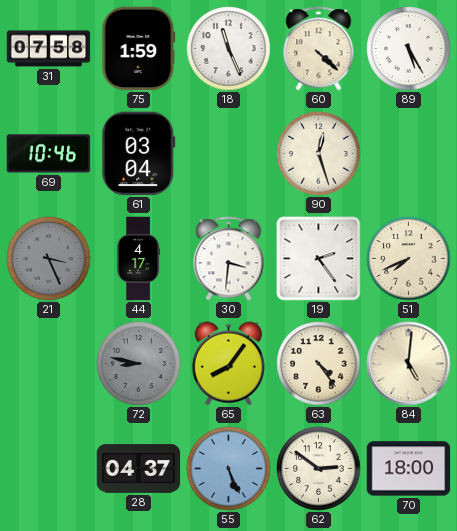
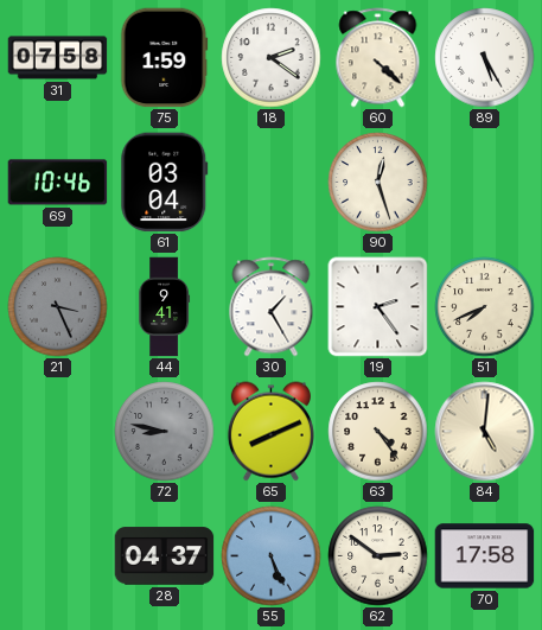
18: 11:26 -> 2:21 (272, 58)
44: 4:17 -> 9:41 (164, 307)
30: 3:31 -> 1:25 (272, 307)
65: 8:06 -> 8:11 (270, 432)
70: 18:00 -> 17:58 (485, 556)
